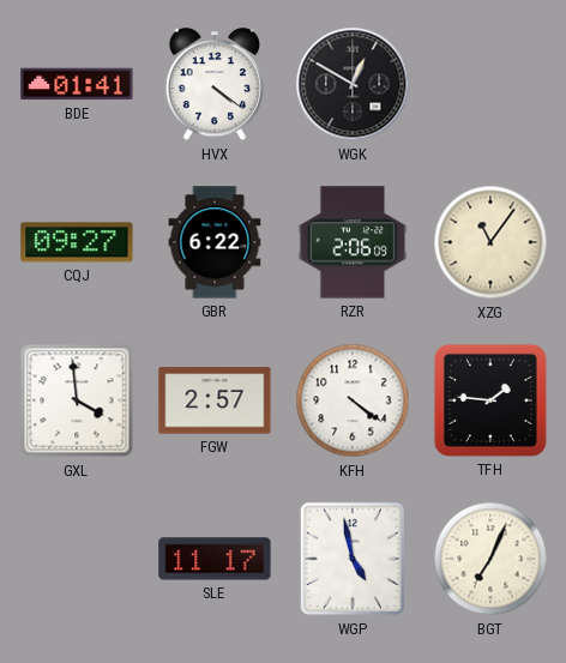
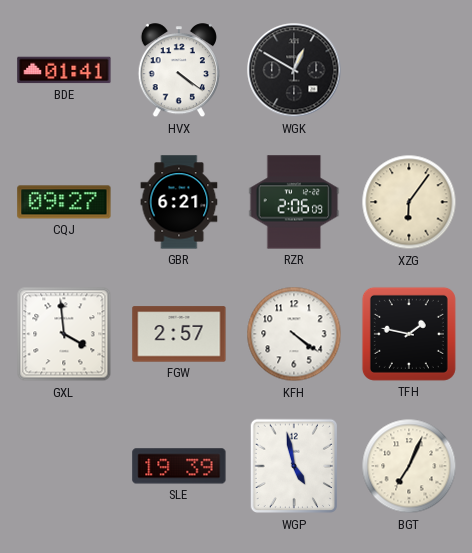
GBR: 6:22 -> 6:21 (179, 202)
XZG: 11:06 -> 6:06 (409, 202)
TFH: 1:46 -> 1:47 (409, 334)
SLE: 11:17 -> 19:39 (179, 466)
